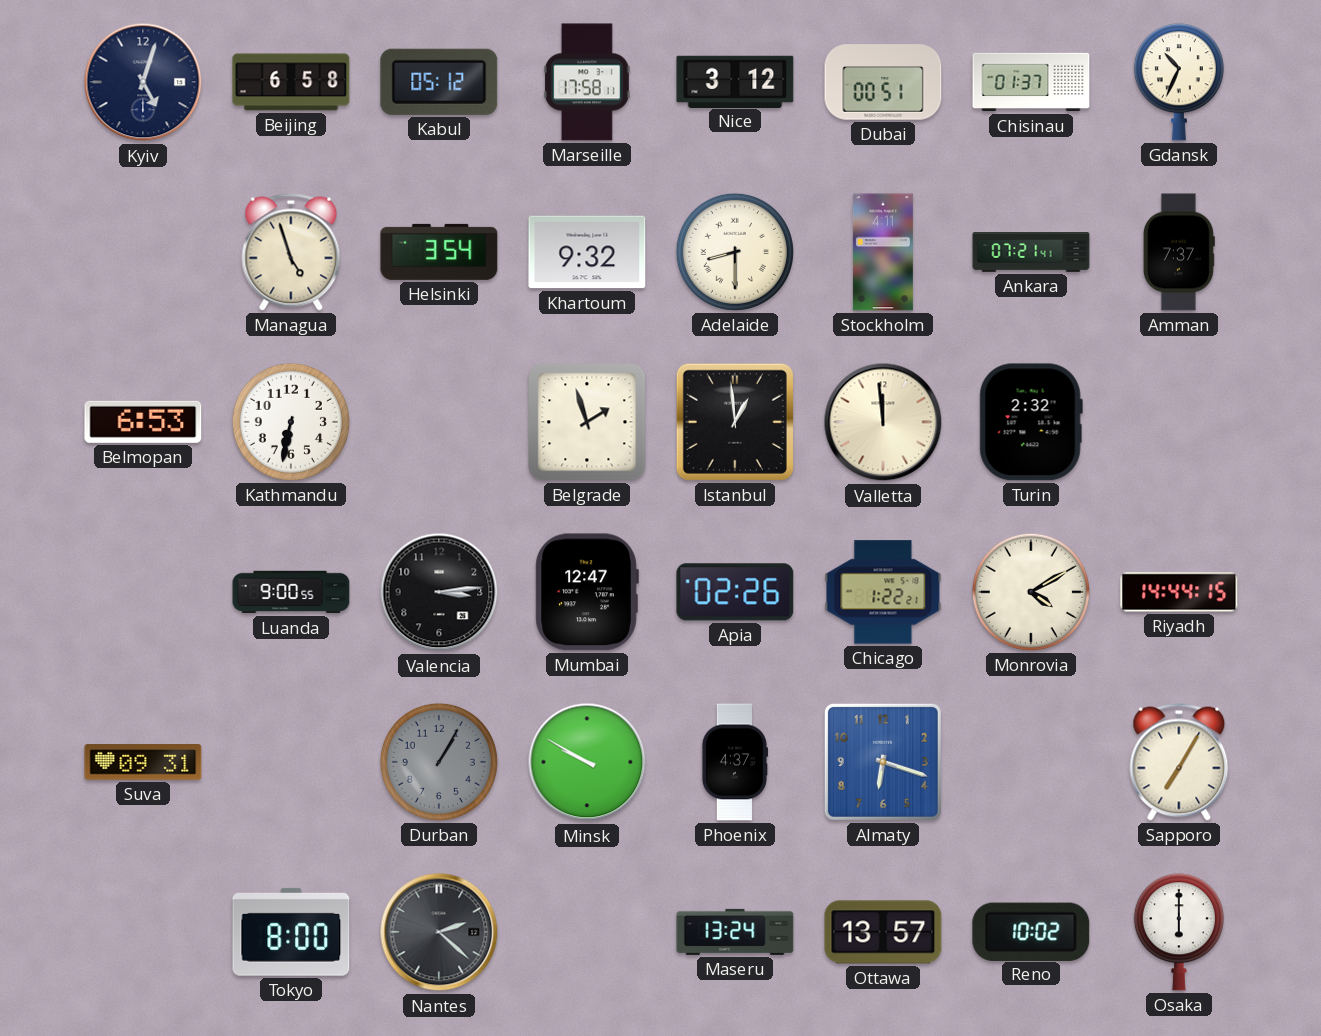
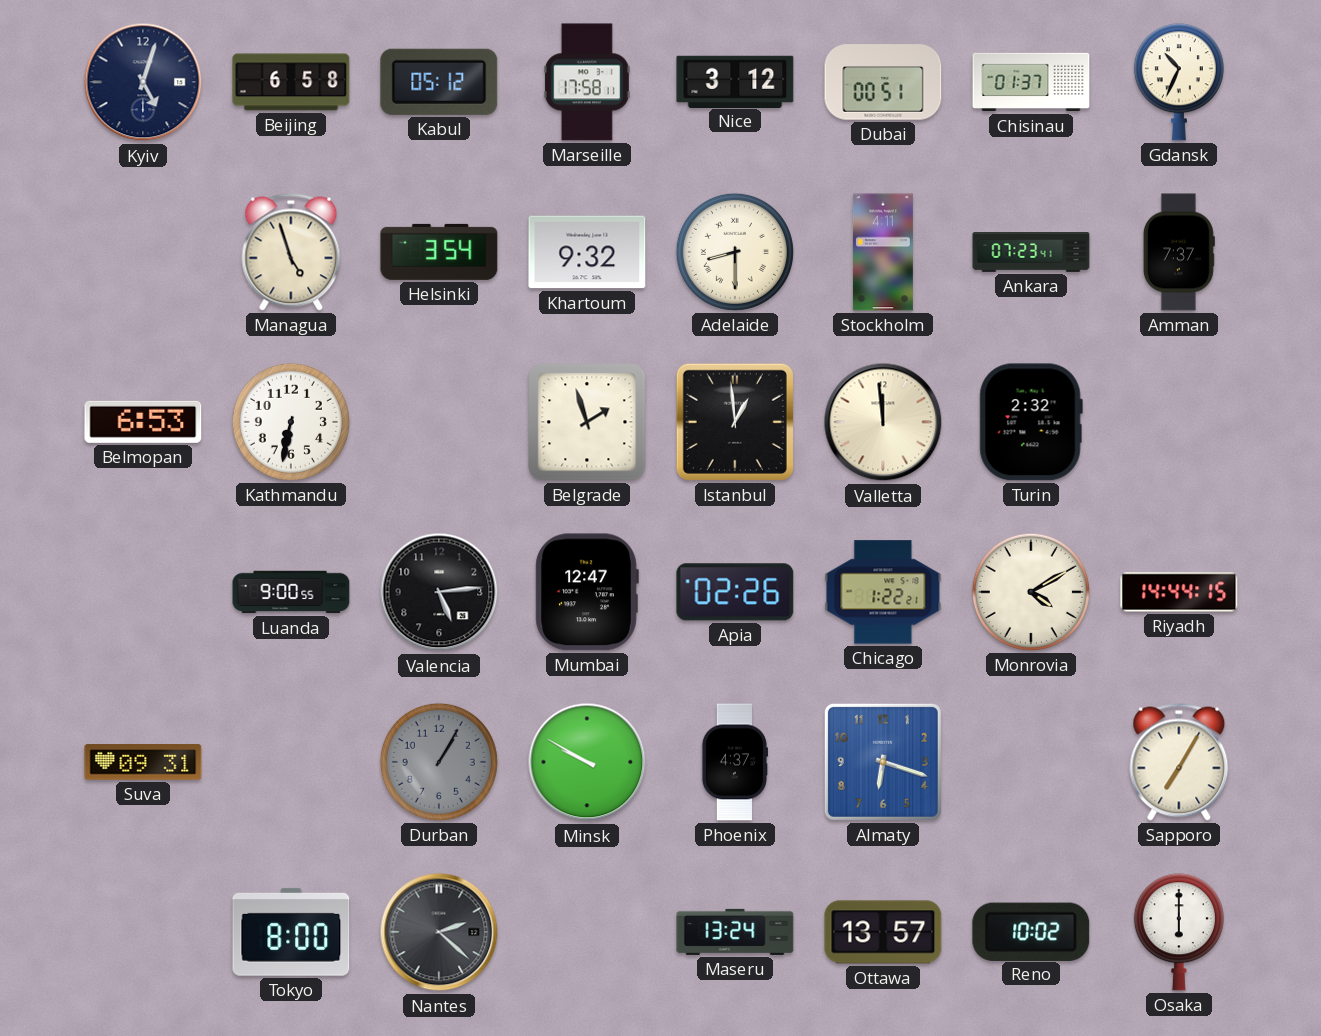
Ankara: 07:21 -> 07:23 (1031, 253)
Valencia: 3:14 -> 5:14 (439, 592)
